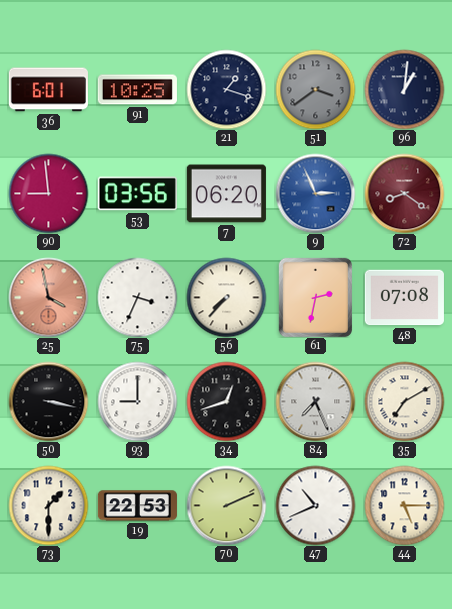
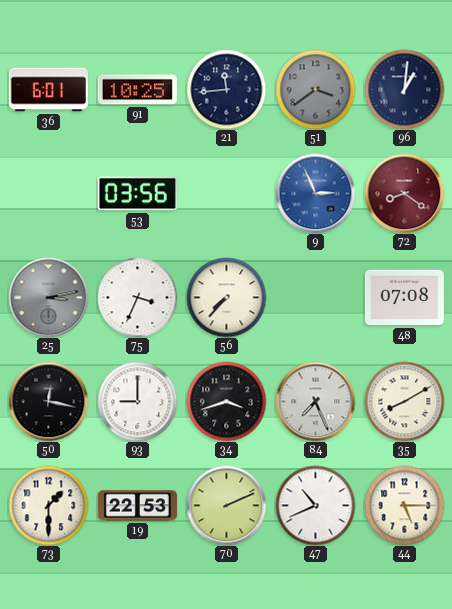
21: 1:18 -> 11:44 (226, 89)
90: 8:59 -> none (48, 193)
7: 06:20 -> none (226, 194)
25: 3:58 -> 3:13 (48, 297)
25 dial: salmon -> grey (48, 297)
61: 2:32 -> none (315, 297)
50: 3:17 -> 12:17 (48, 401)
34: 12:42 -> 3:42 (226, 401)
35: 7:10 -> 8:10 (404, 401)
